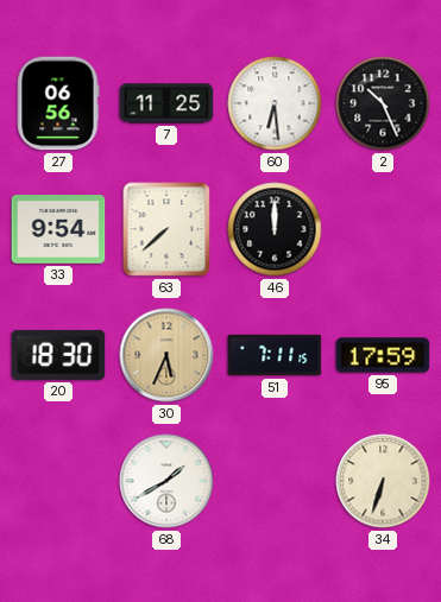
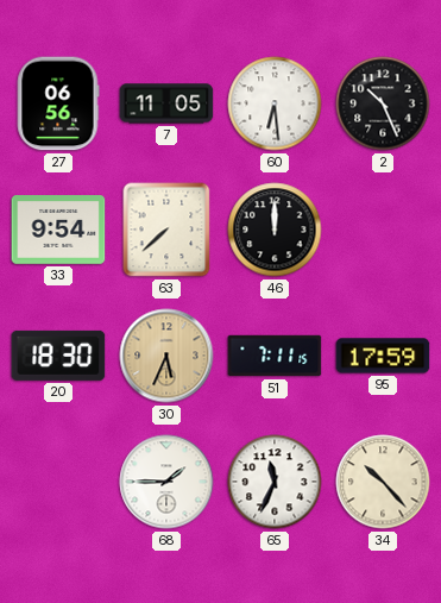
7: 11:25 -> 11:05 (166, 103)
68: 1:40 -> 1:45 (166, 482)
65: none -> 11:34 (275, 482)
34: 6:33 -> 10:23 (383, 482)
